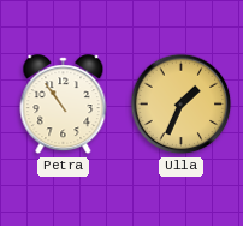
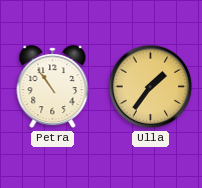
Ulla: 1:34 -> 1:36 (151, 87)
